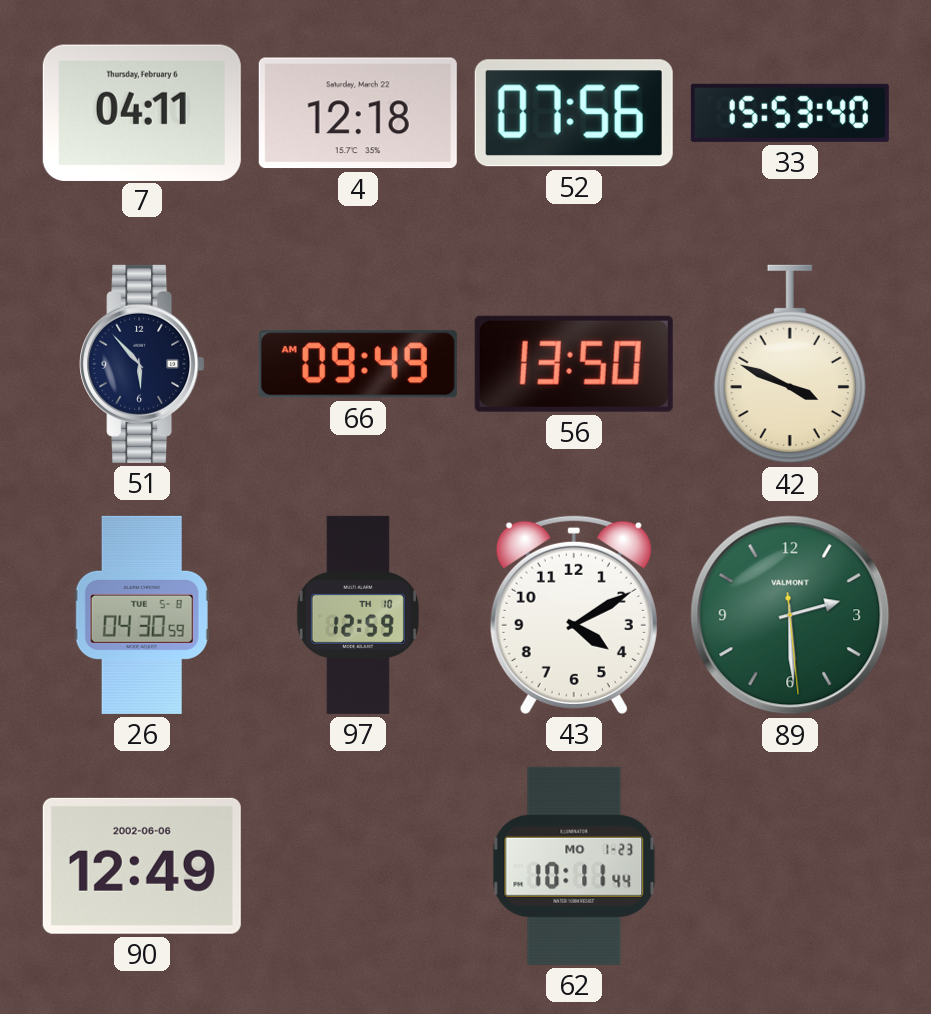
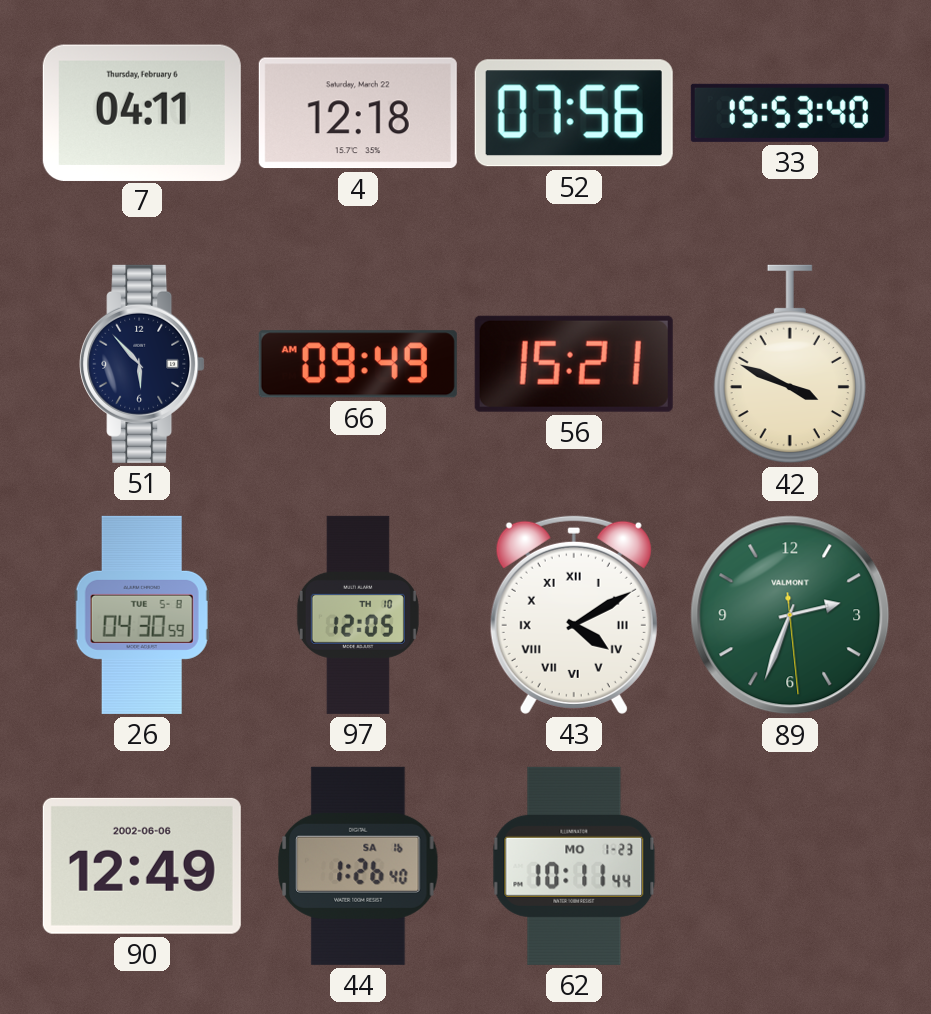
56: 13:50 -> 15:21 (574, 364)
97: 12:59 -> 12:05 (358, 615)
43 numerals: Arabic -> Roman (574, 614)
89: 2:29 -> 2:33 (790, 615)
44: none -> 1:26 (358, 866)
